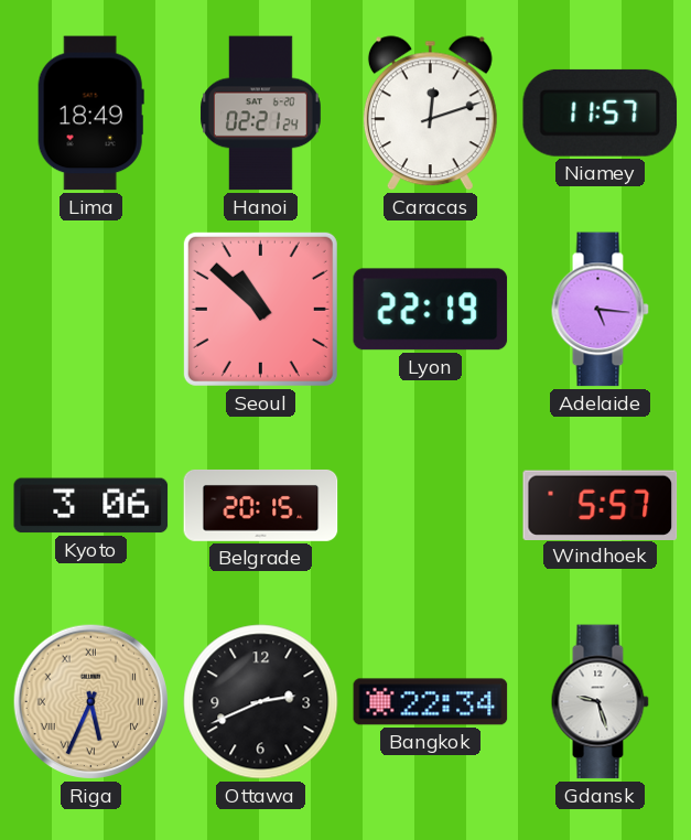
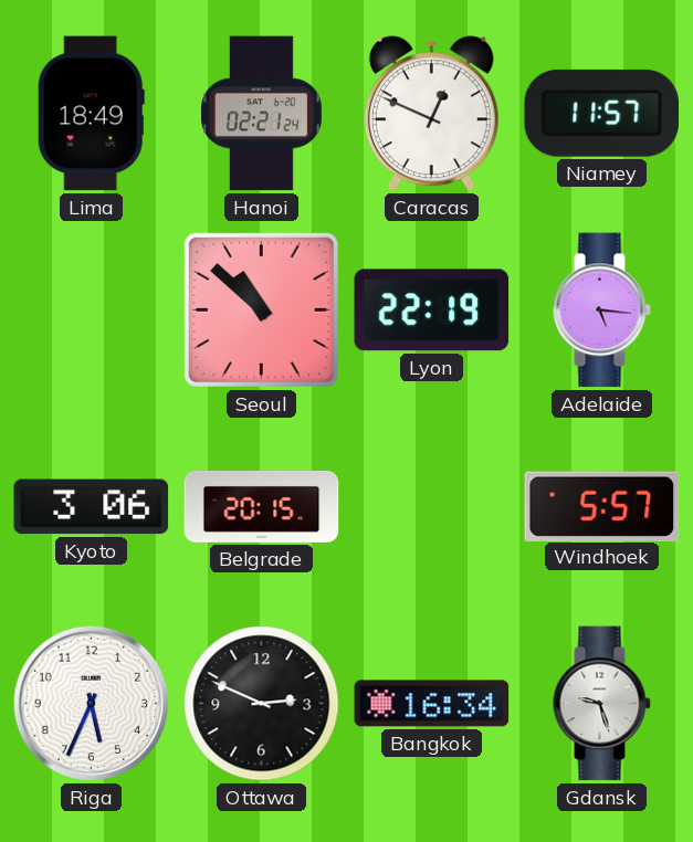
Caracas: 12:12 -> 12:49 (431, 114)
Riga dial: champagne -> white (92, 704)
Riga numerals: Roman -> Arabic (92, 704)
Ottawa: 2:41 -> 2:49 (262, 704)
Bangkok: 22:34 -> 16:34 (432, 704)
